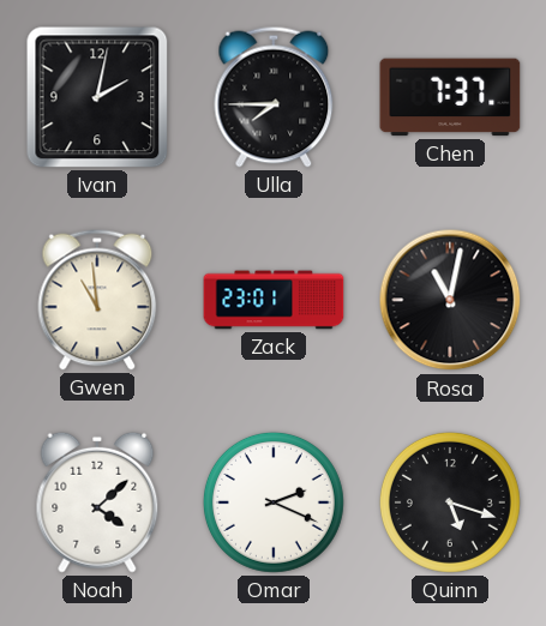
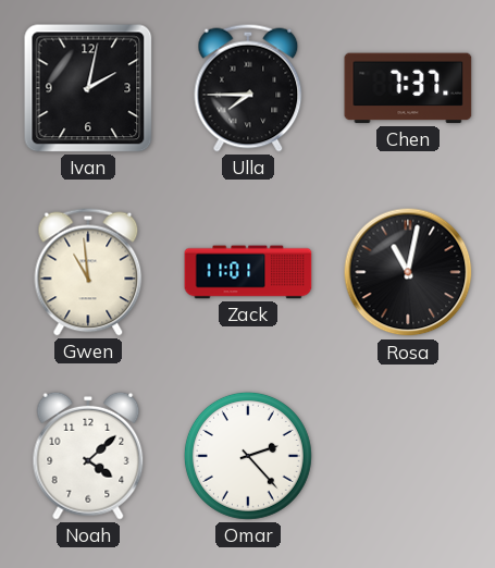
Zack: 23:01 -> 11:01 (248, 272)
Omar: 2:19 -> 2:23 (248, 456)
Quinn: 5:18 -> none (450, 502)
